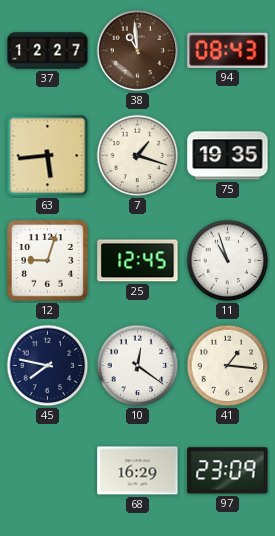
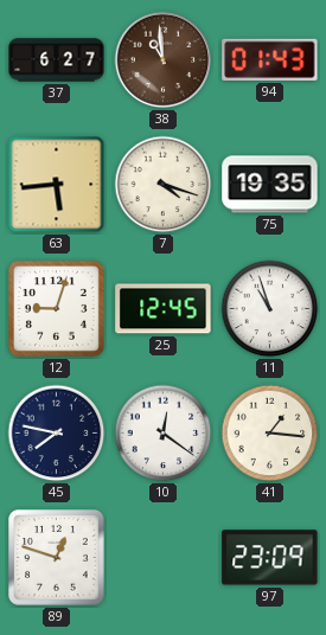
37: 12:27 -> 6:27 (57, 60)
94: 08:43 -> 01:43 (270, 59)
7: 1:18 -> 4:18 (164, 185)
89: none -> 12:48 (57, 558)
68: 16:29 -> none (138, 471)
